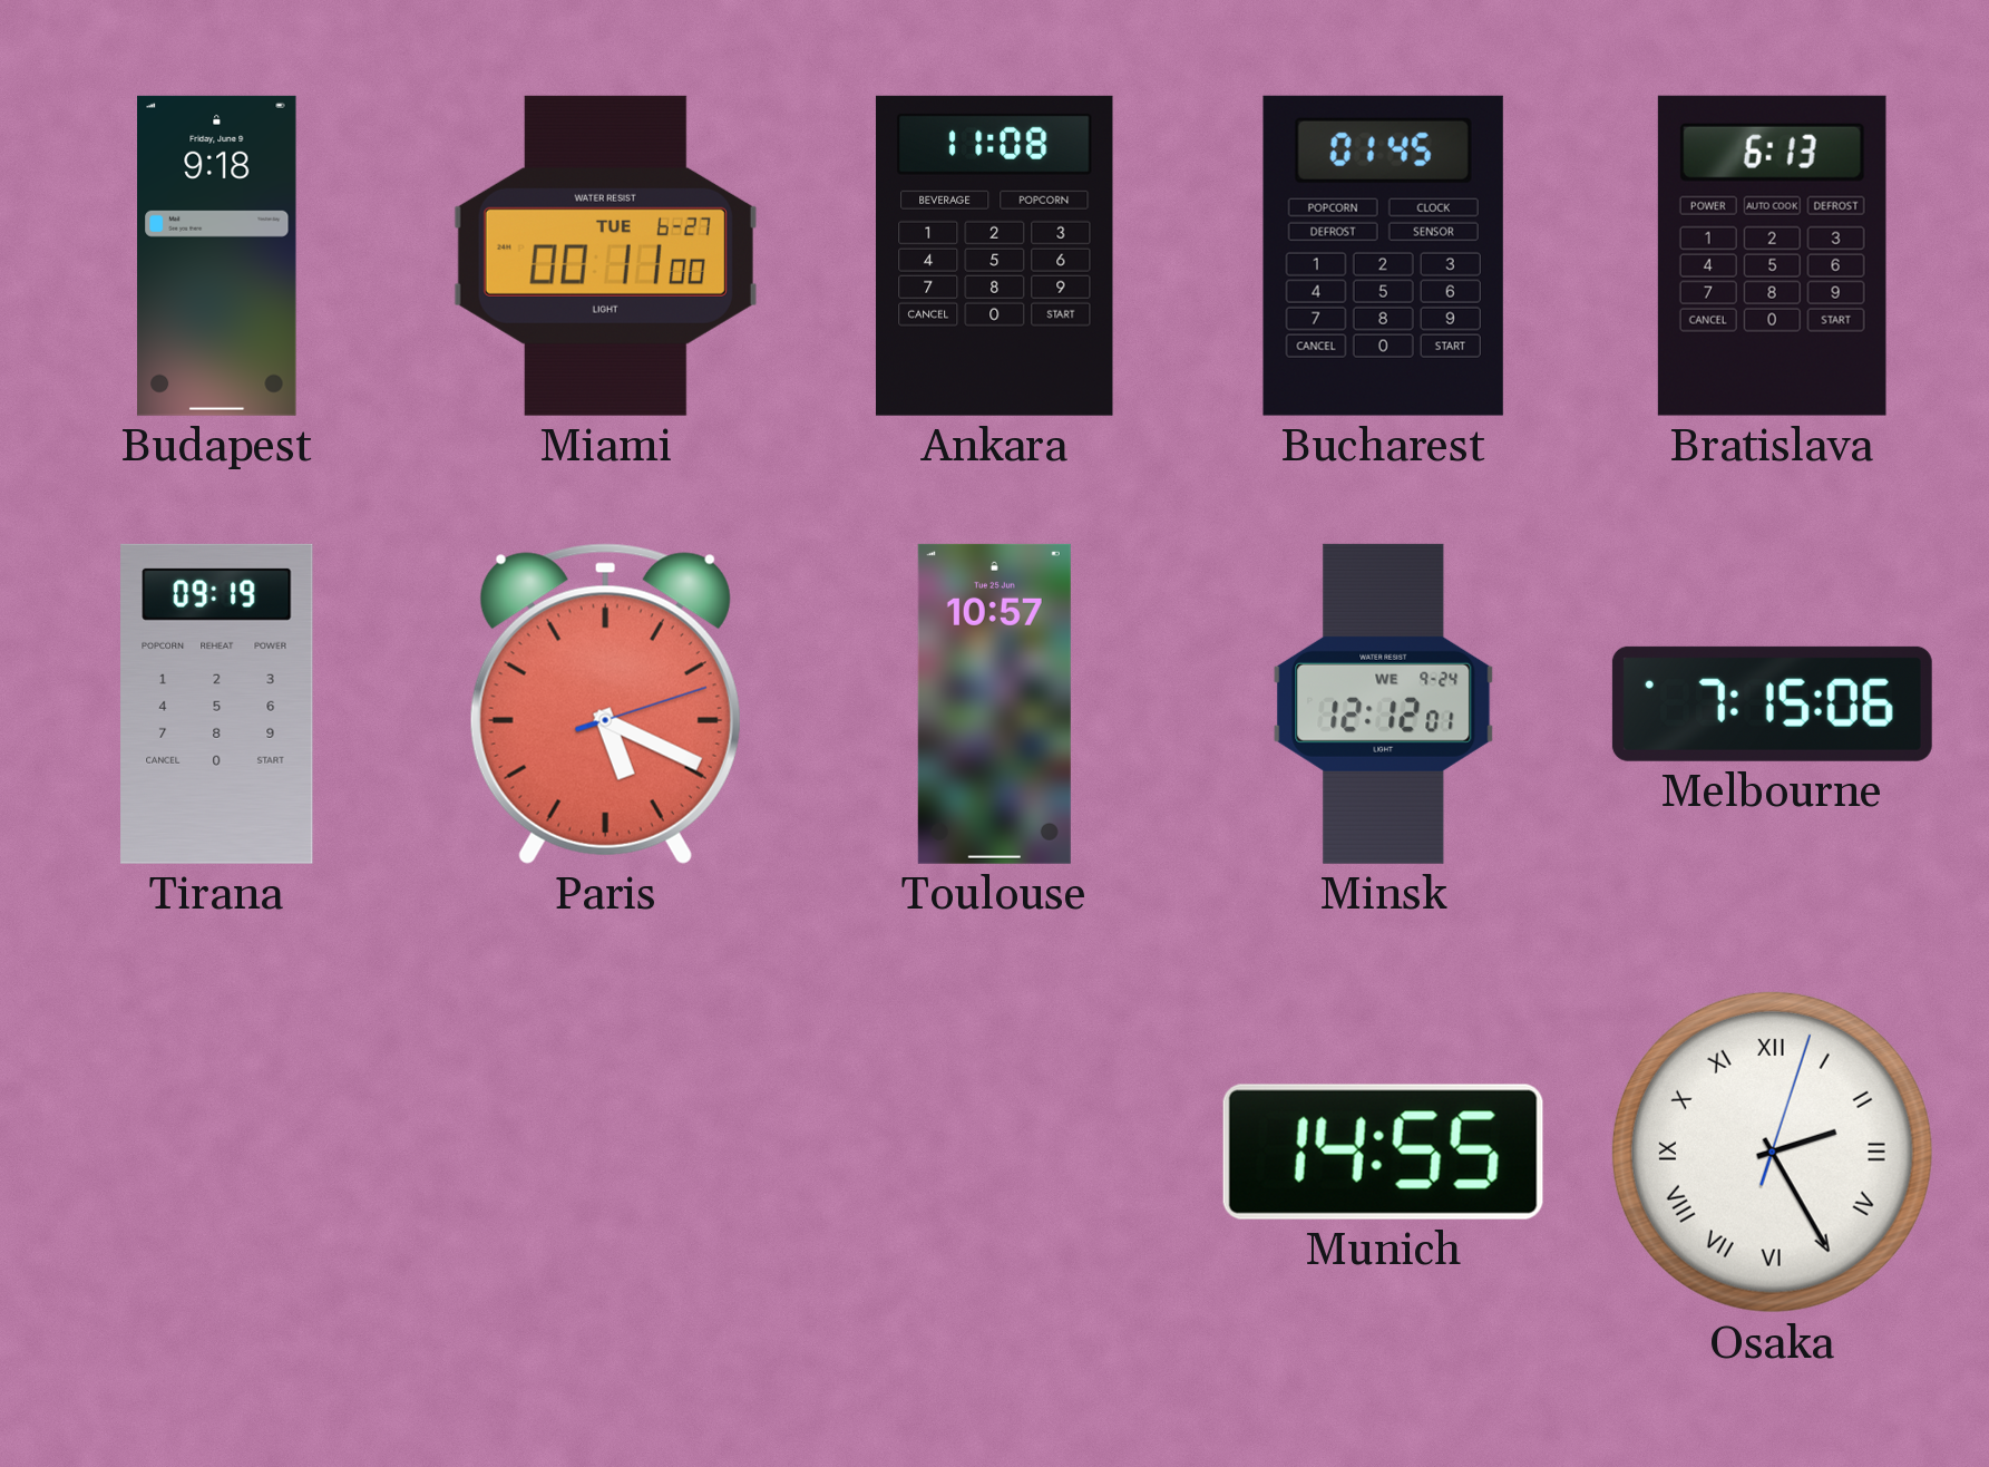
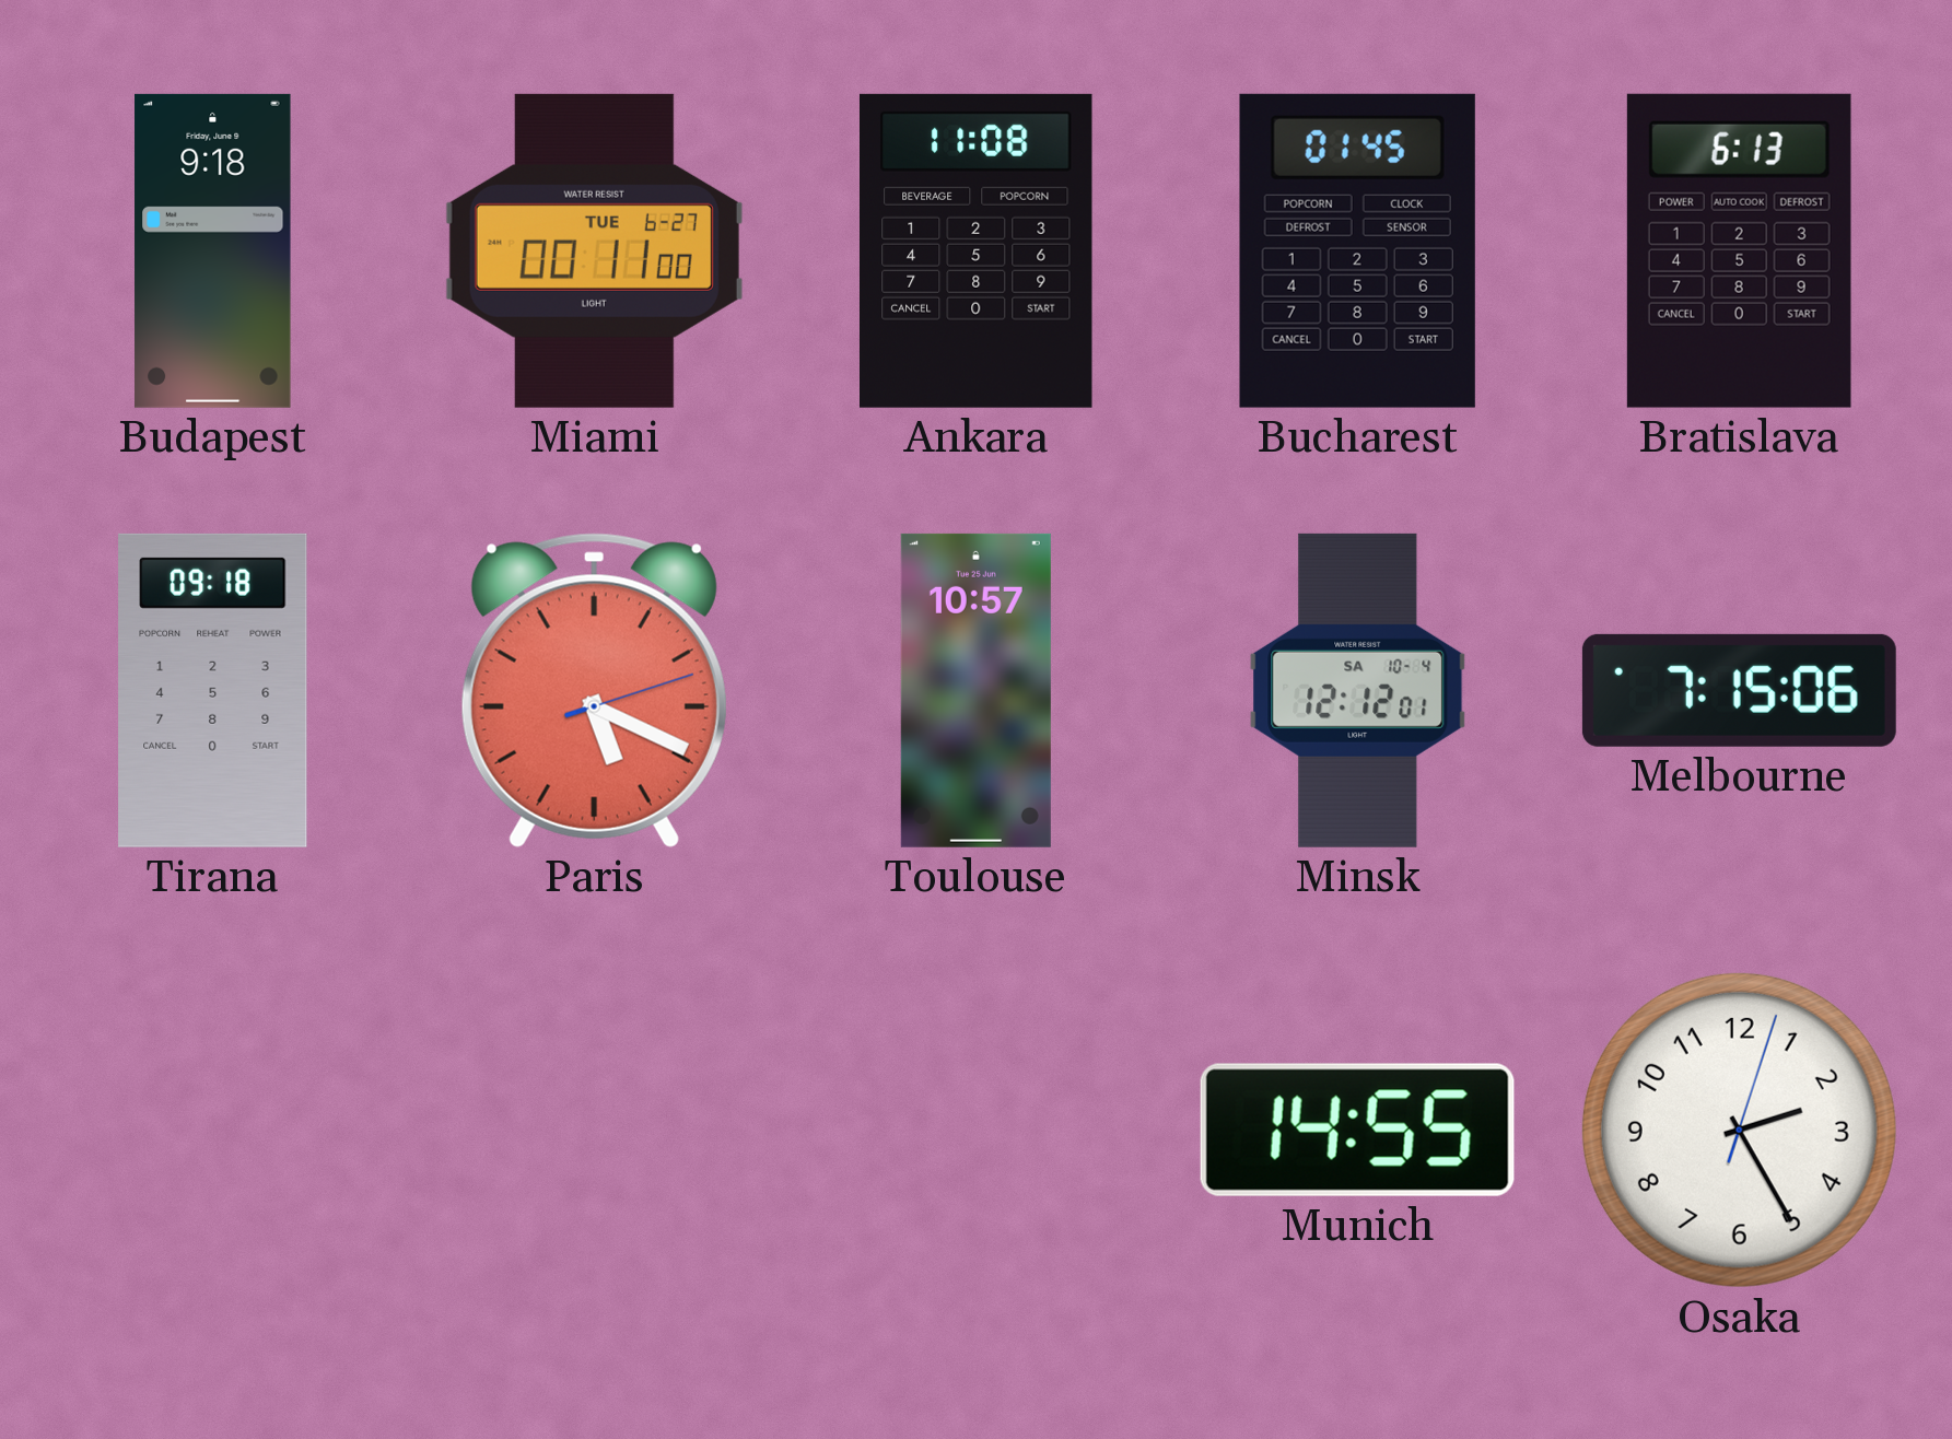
Tirana: 09:19 -> 09:18 (213, 690)
Minsk date: WE 9-24 -> SA 10-4 (1358, 690)
Osaka numerals: Roman -> Arabic (1739, 1130)
